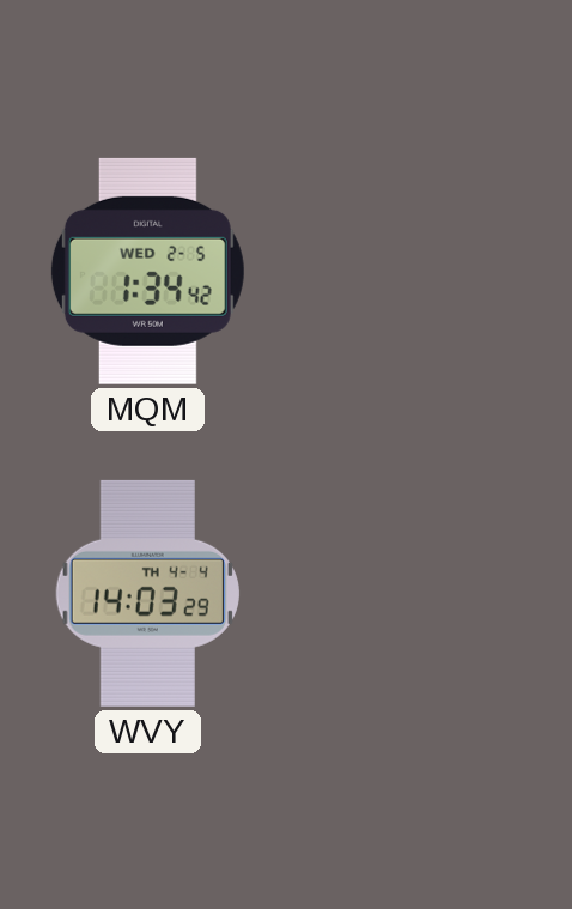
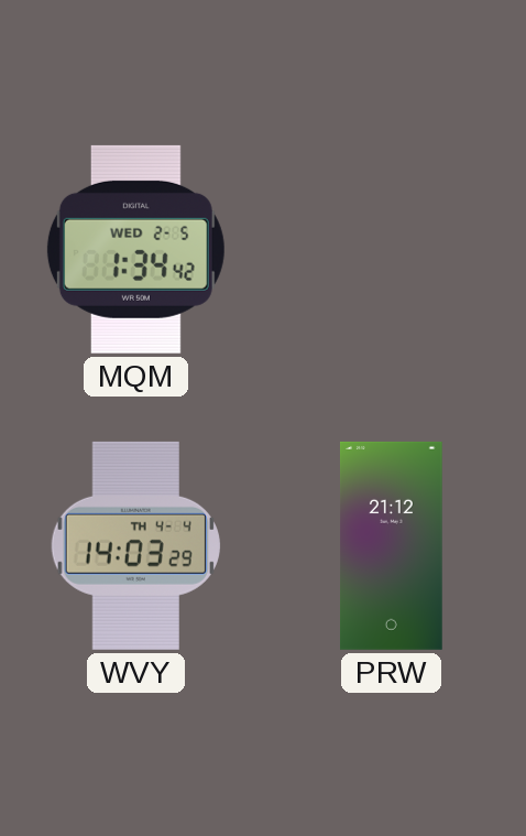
PRW: none -> 21:12 (392, 545)
